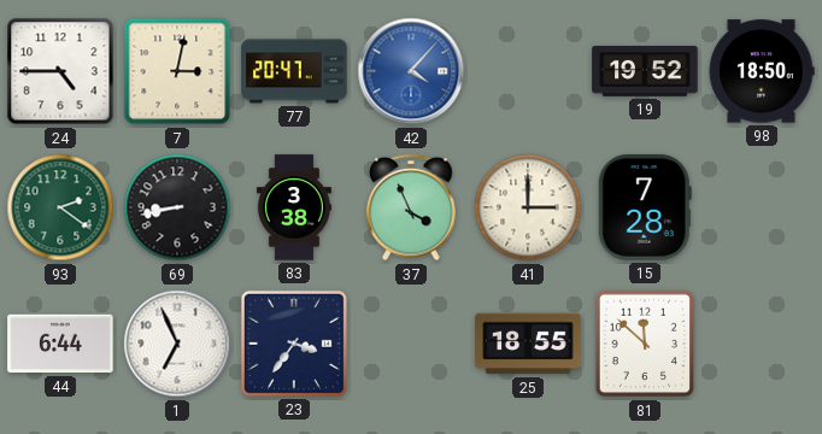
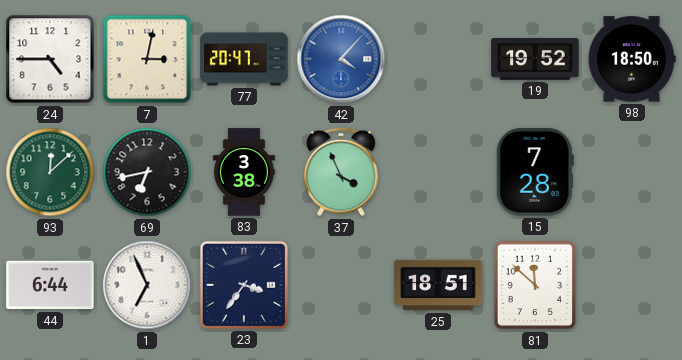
93: 2:21 -> 12:08 (50, 172)
69: 8:43 -> 6:43 (147, 172)
41: 3:00 -> none (528, 207)
25: 18:55 -> 18:51 (438, 285)
